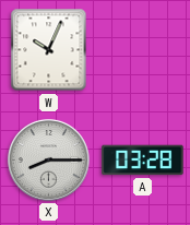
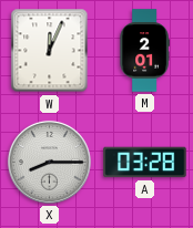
W: 10:04 -> 12:04 (50, 51)
M: none -> 2:01 (144, 51)
